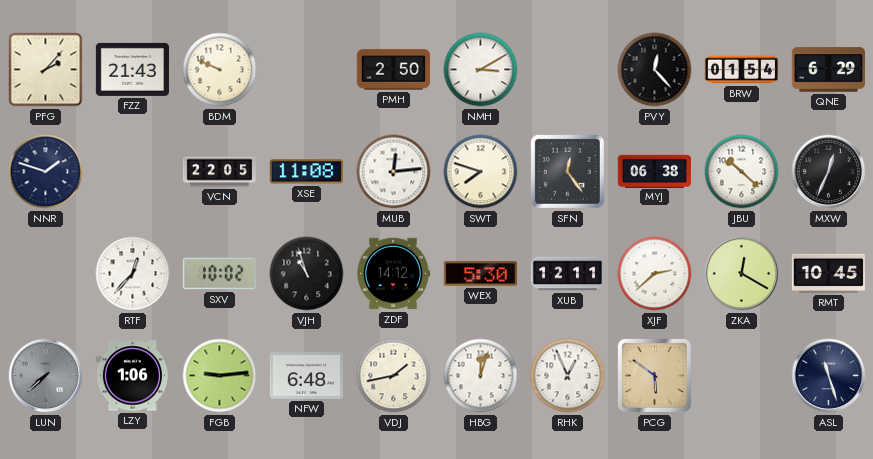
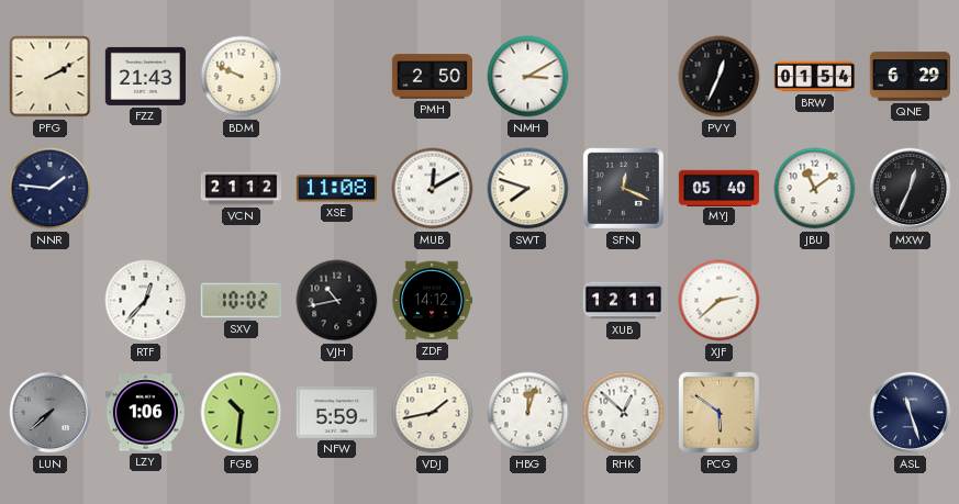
PFG: 2:07 -> 2:10 (51, 77)
PVY: 12:23 -> 12:34 (720, 77)
NNR: 1:48 -> 1:46 (51, 189)
VCN: 22:05 -> 21:12 (241, 189)
MUB: 12:14 -> 12:10 (433, 189)
SFN: 12:24 -> 12:19 (623, 188)
MYJ: 06:38 -> 05:40 (718, 188)
JBU: 10:22 -> 11:09 (815, 189)
VJH: 10:57 -> 10:43 (337, 301)
WEX: 5:30 -> none (480, 274)
ZKA: 12:20 -> none (742, 274)
RMT: 10:45 -> none (828, 273)
FGB: 9:14 -> 10:31 (242, 413)
NFW: 6:48 -> 5:59 (336, 413)
RHK: 12:56 -> 12:52 (624, 413)
